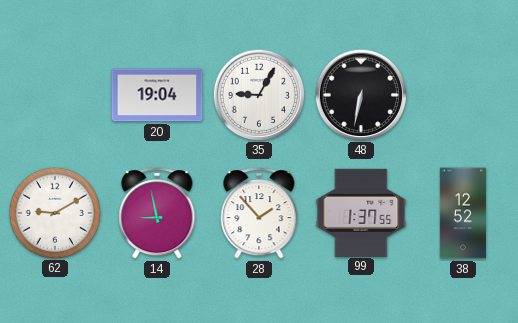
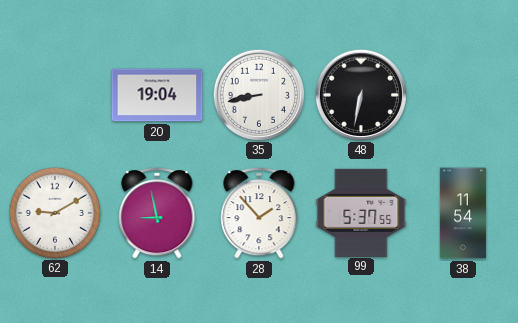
35: 9:05 -> 8:43 (258, 94)
99: 1:37 -> 5:37 (361, 212)
38: 12:52 -> 11:54 (463, 213)
